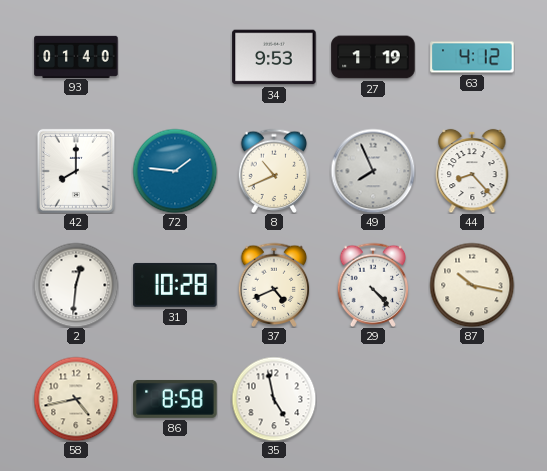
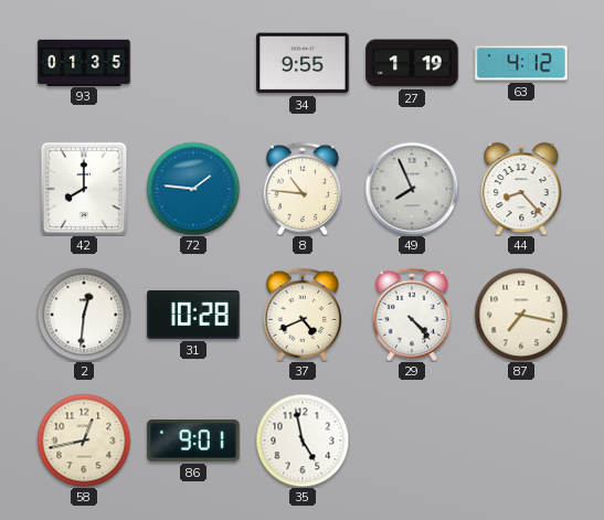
93: 01:40 -> 01:35 (84, 62)
34: 9:53 -> 9:55 (303, 63)
8: 10:41 -> 10:46 (303, 188)
87: 10:17 -> 7:17 (521, 315)
58: 4:43 -> 12:43 (84, 441)
86: 8:58 -> 9:01 (193, 441)
